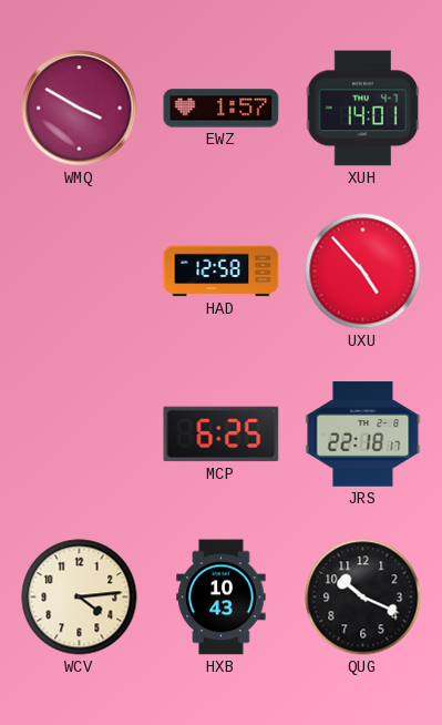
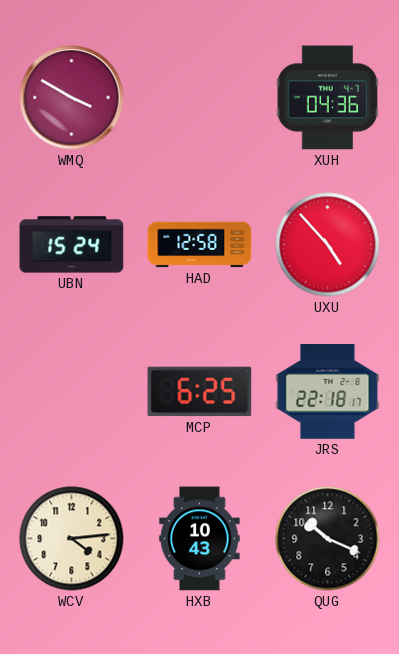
EWZ: 1:57 -> none (222, 109)
XUH: 14:01 -> 04:36 (328, 98)
UBN: none -> 15:24 (72, 245)
